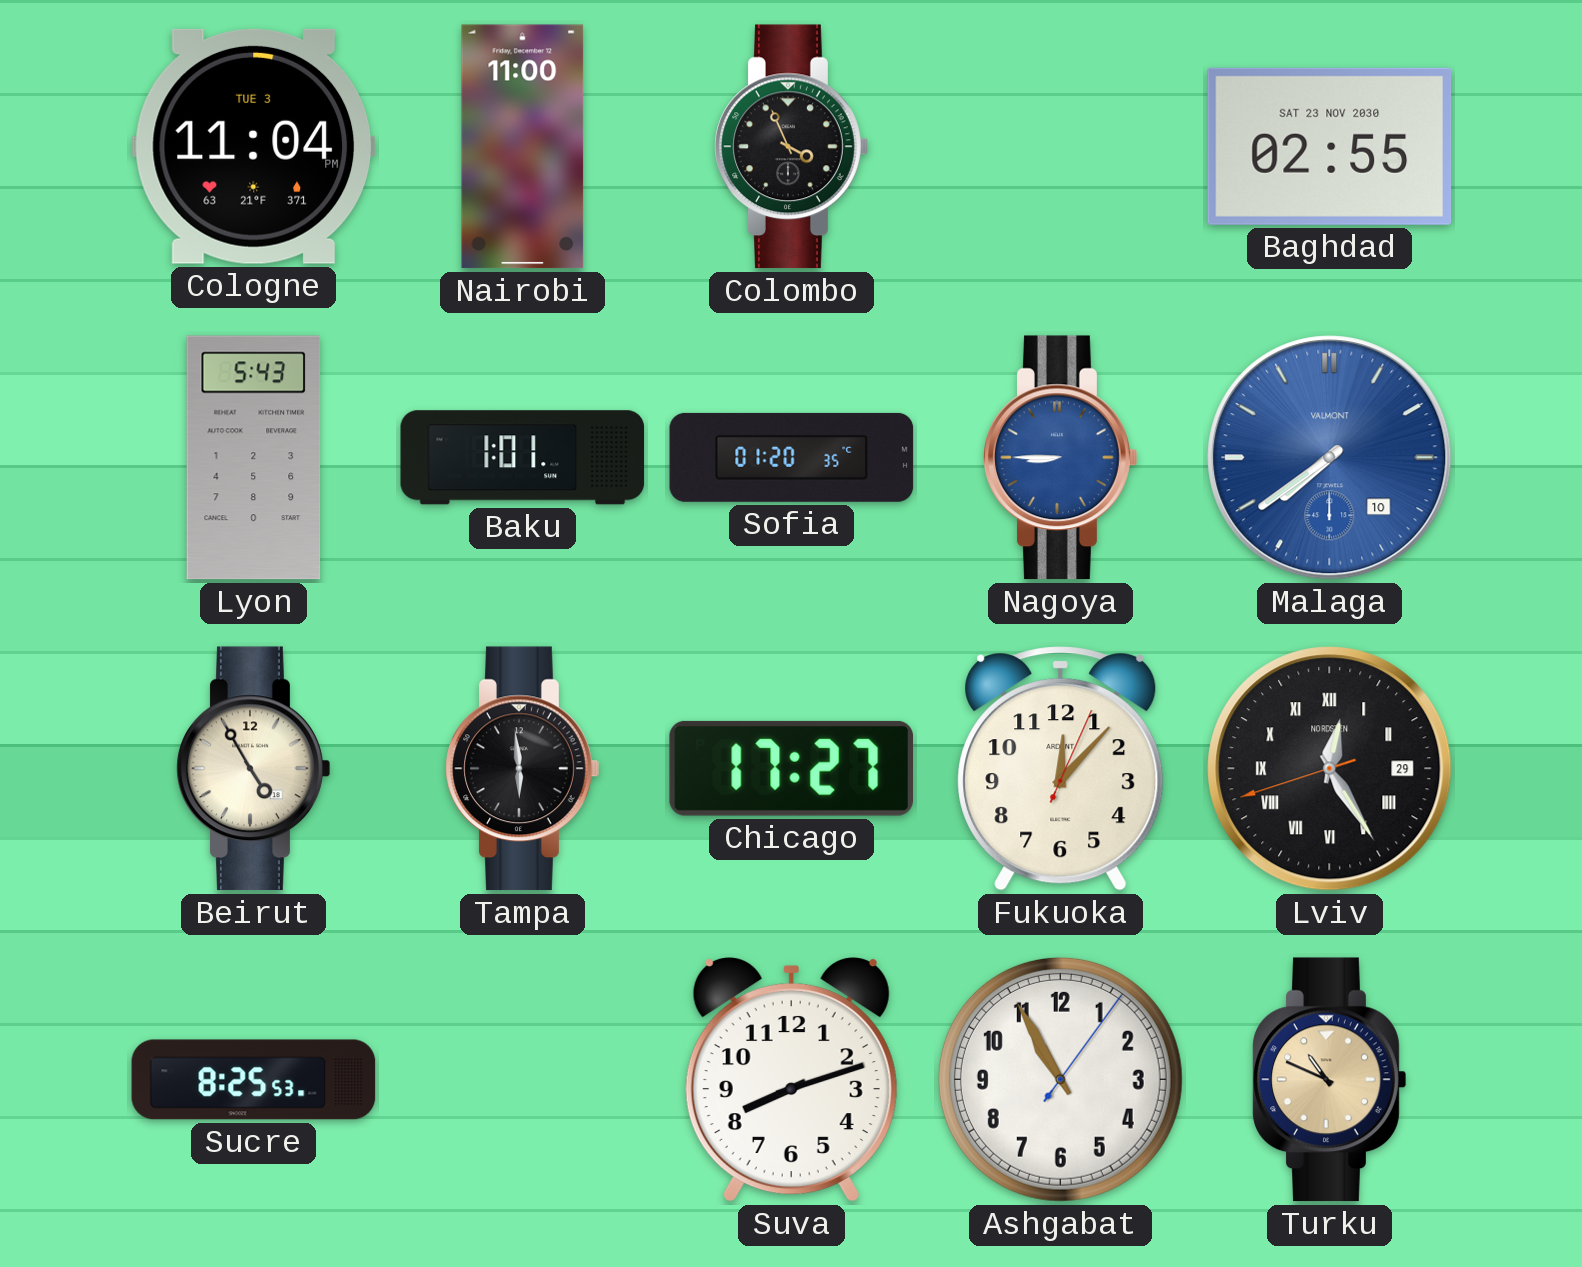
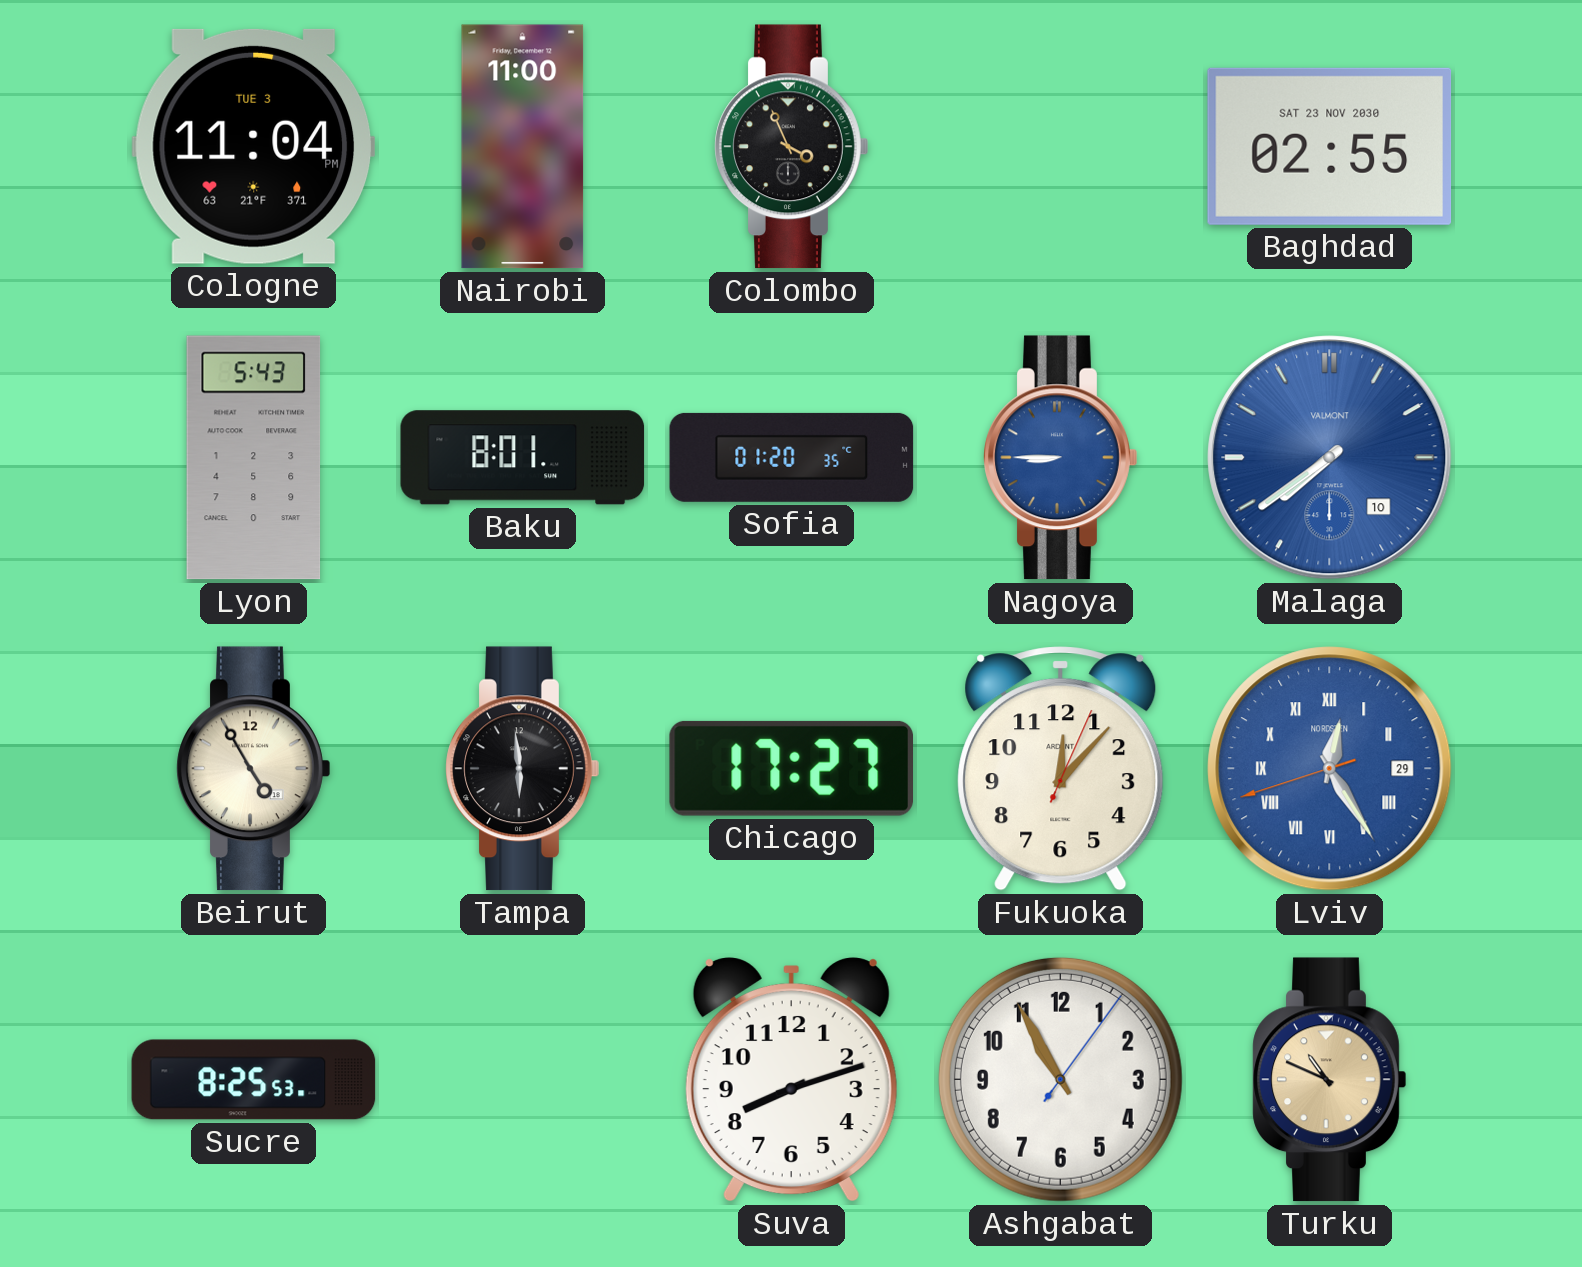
Baku: 1:01 -> 8:01 (523, 458)
Lviv dial: black -> blue (1330, 769)
